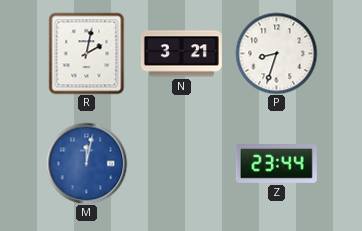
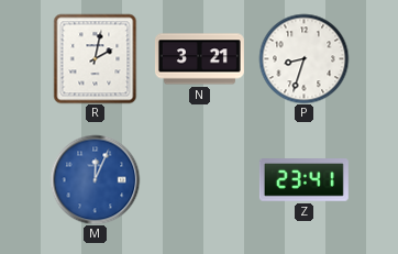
M: 12:02 -> 12:04 (95, 179)
Z: 23:44 -> 23:41 (303, 180)
